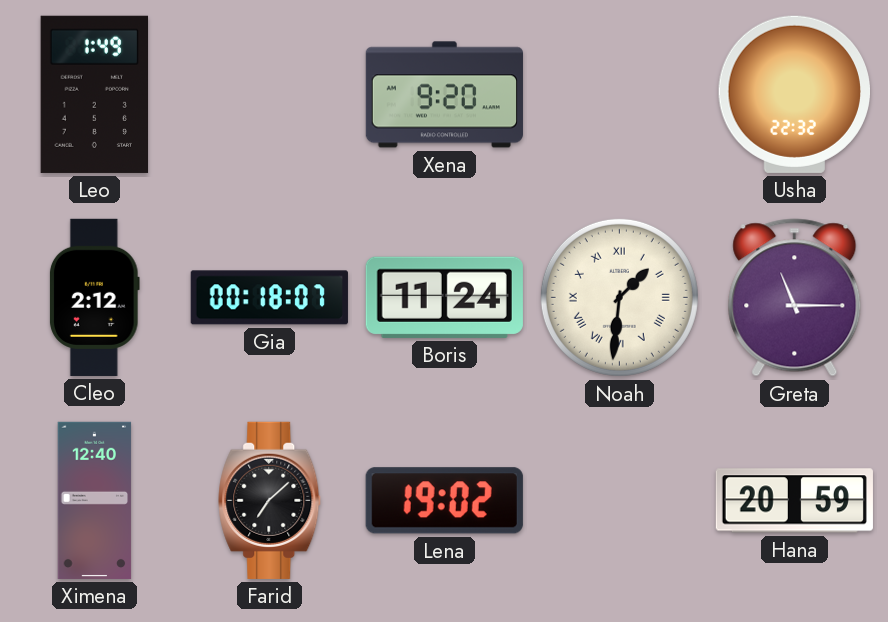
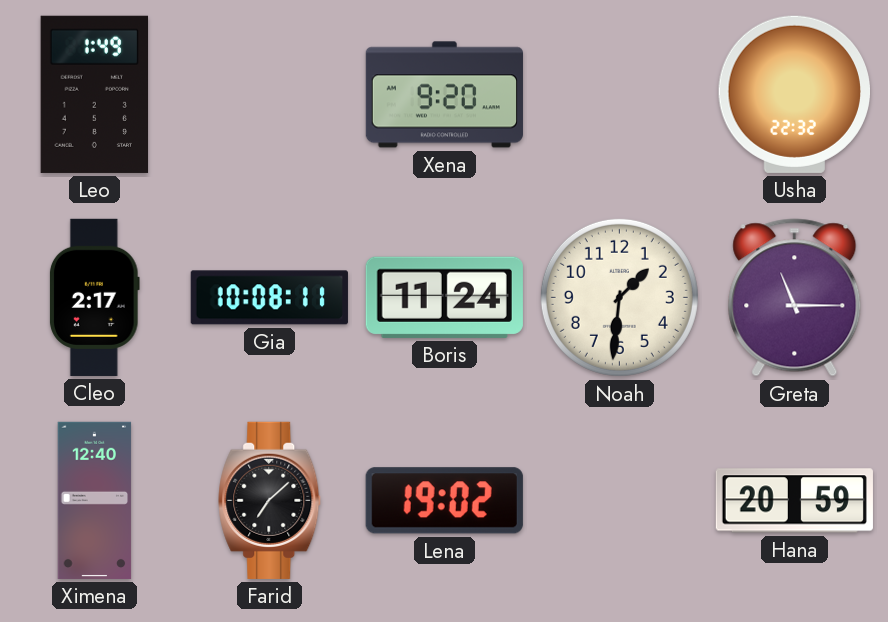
Cleo: 2:12 -> 2:17 (94, 297)
Gia: 00:18 -> 10:08 (269, 298)
Noah numerals: Roman -> Arabic (619, 297)
